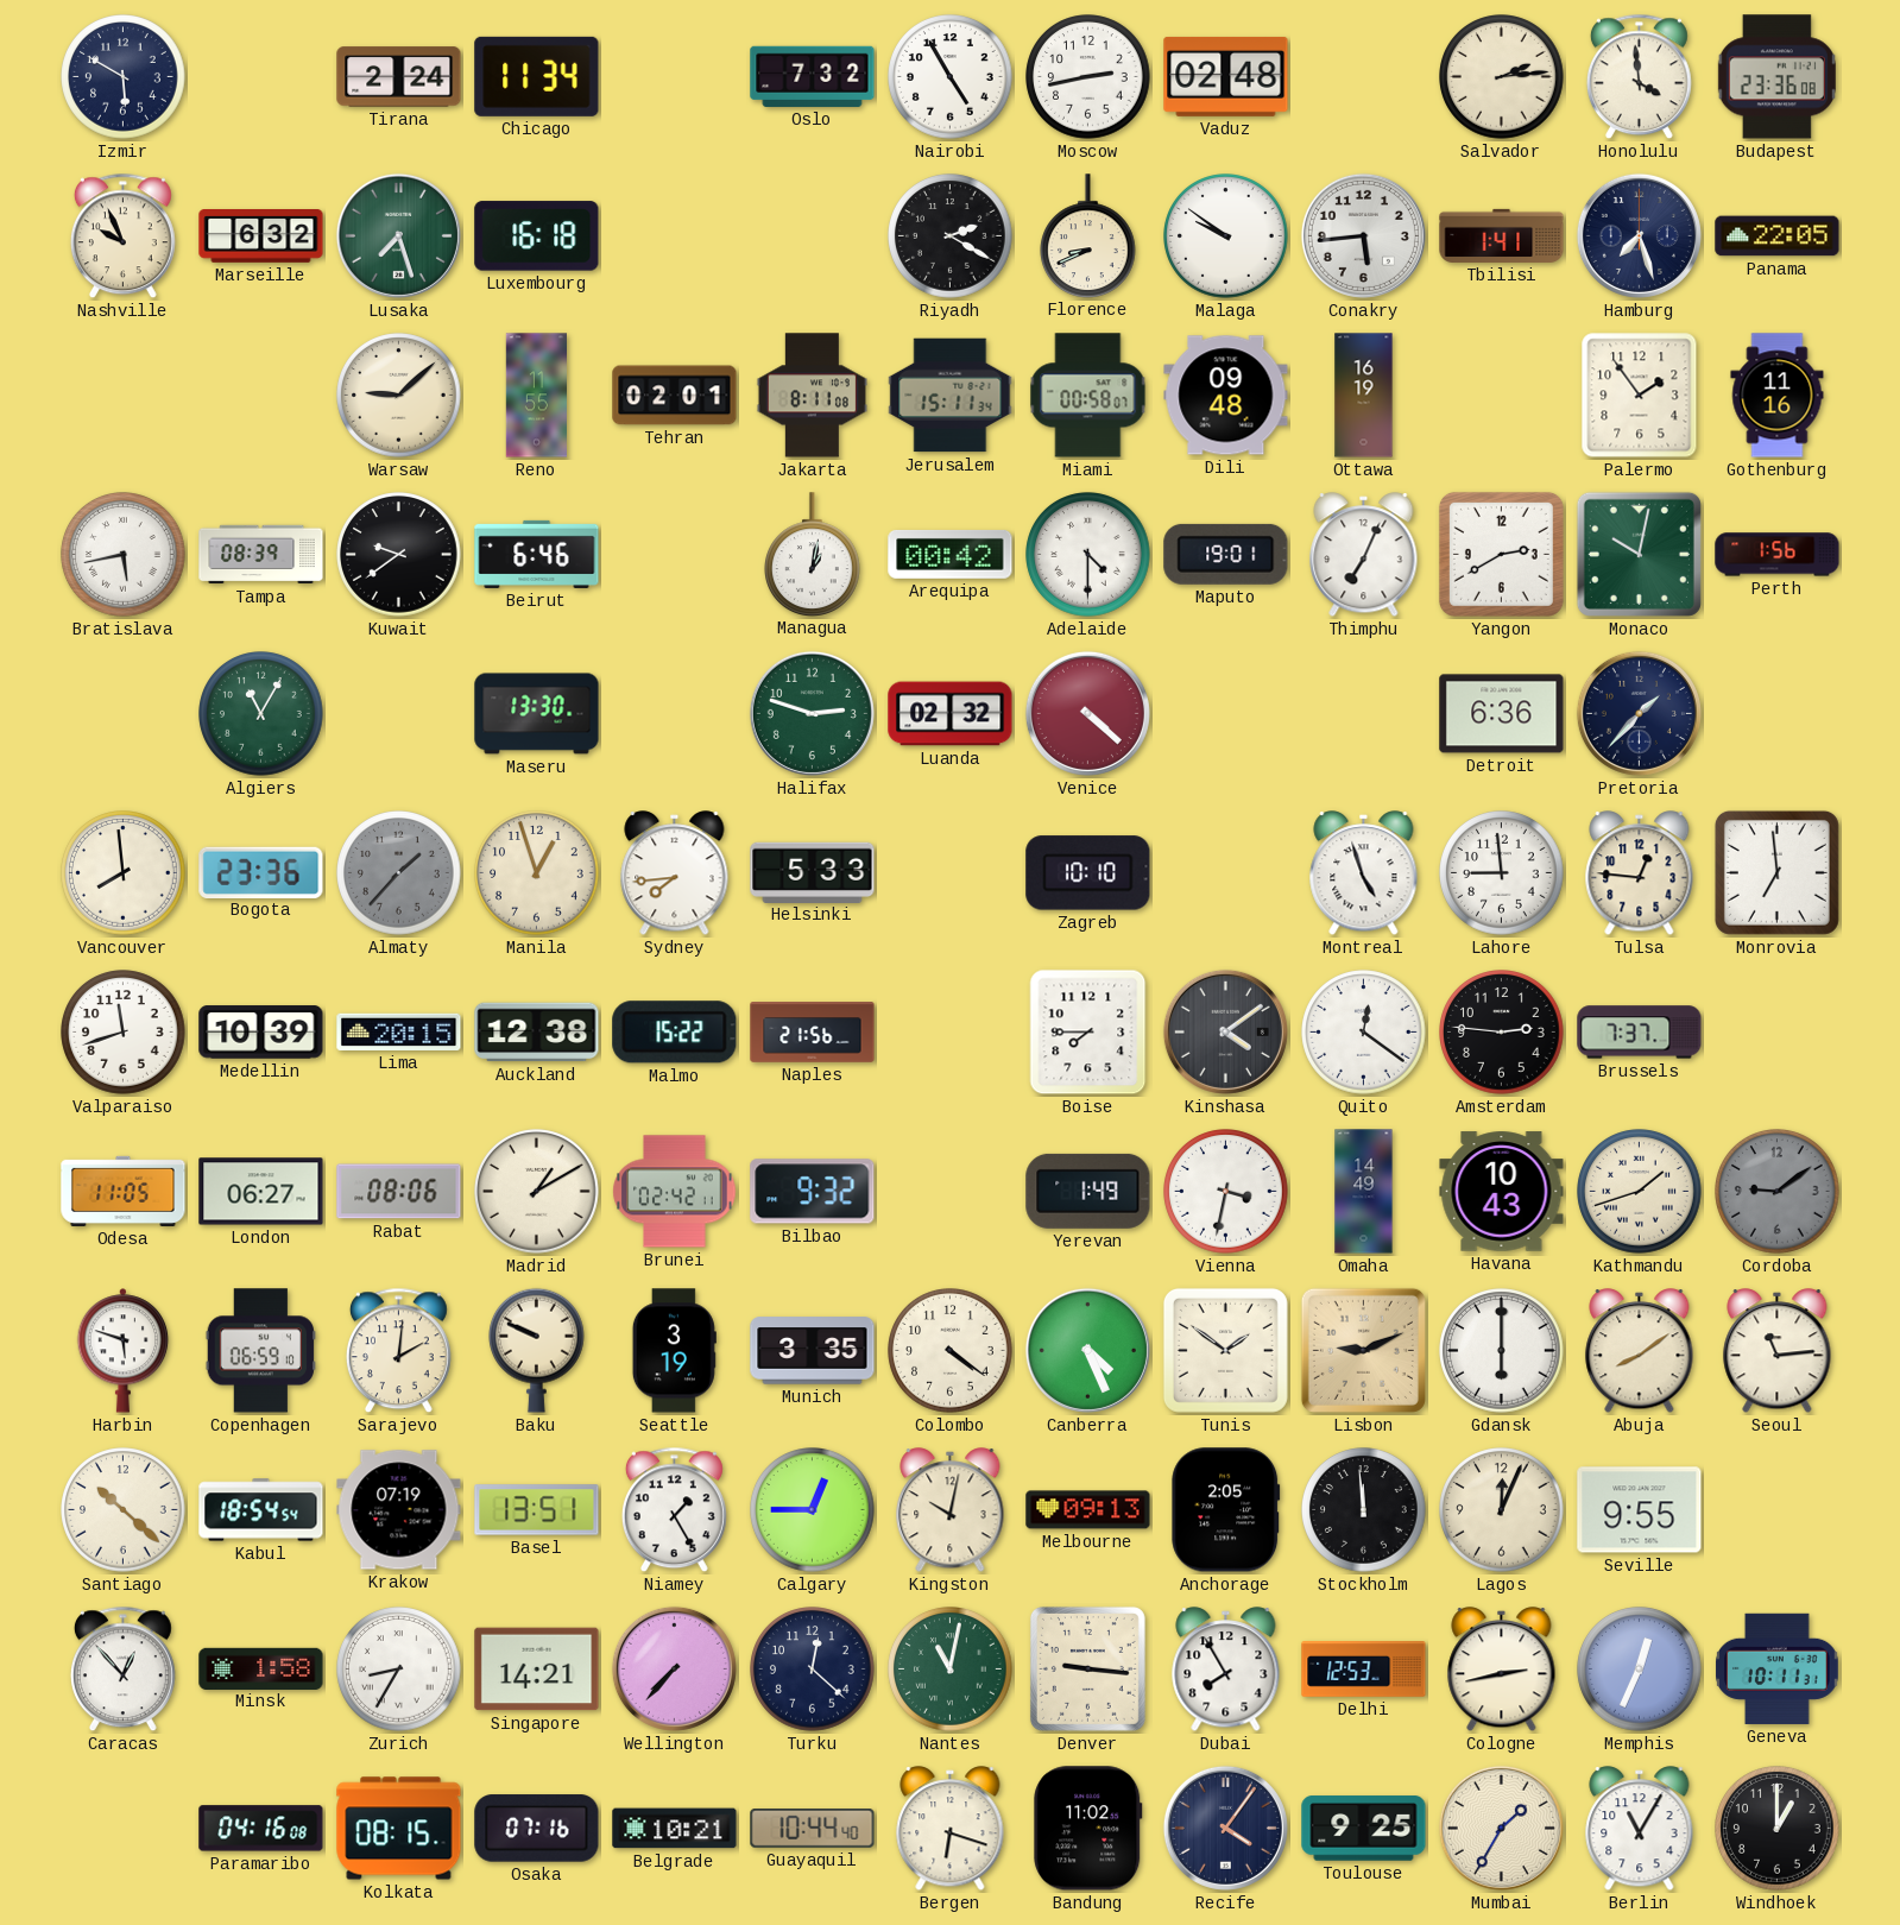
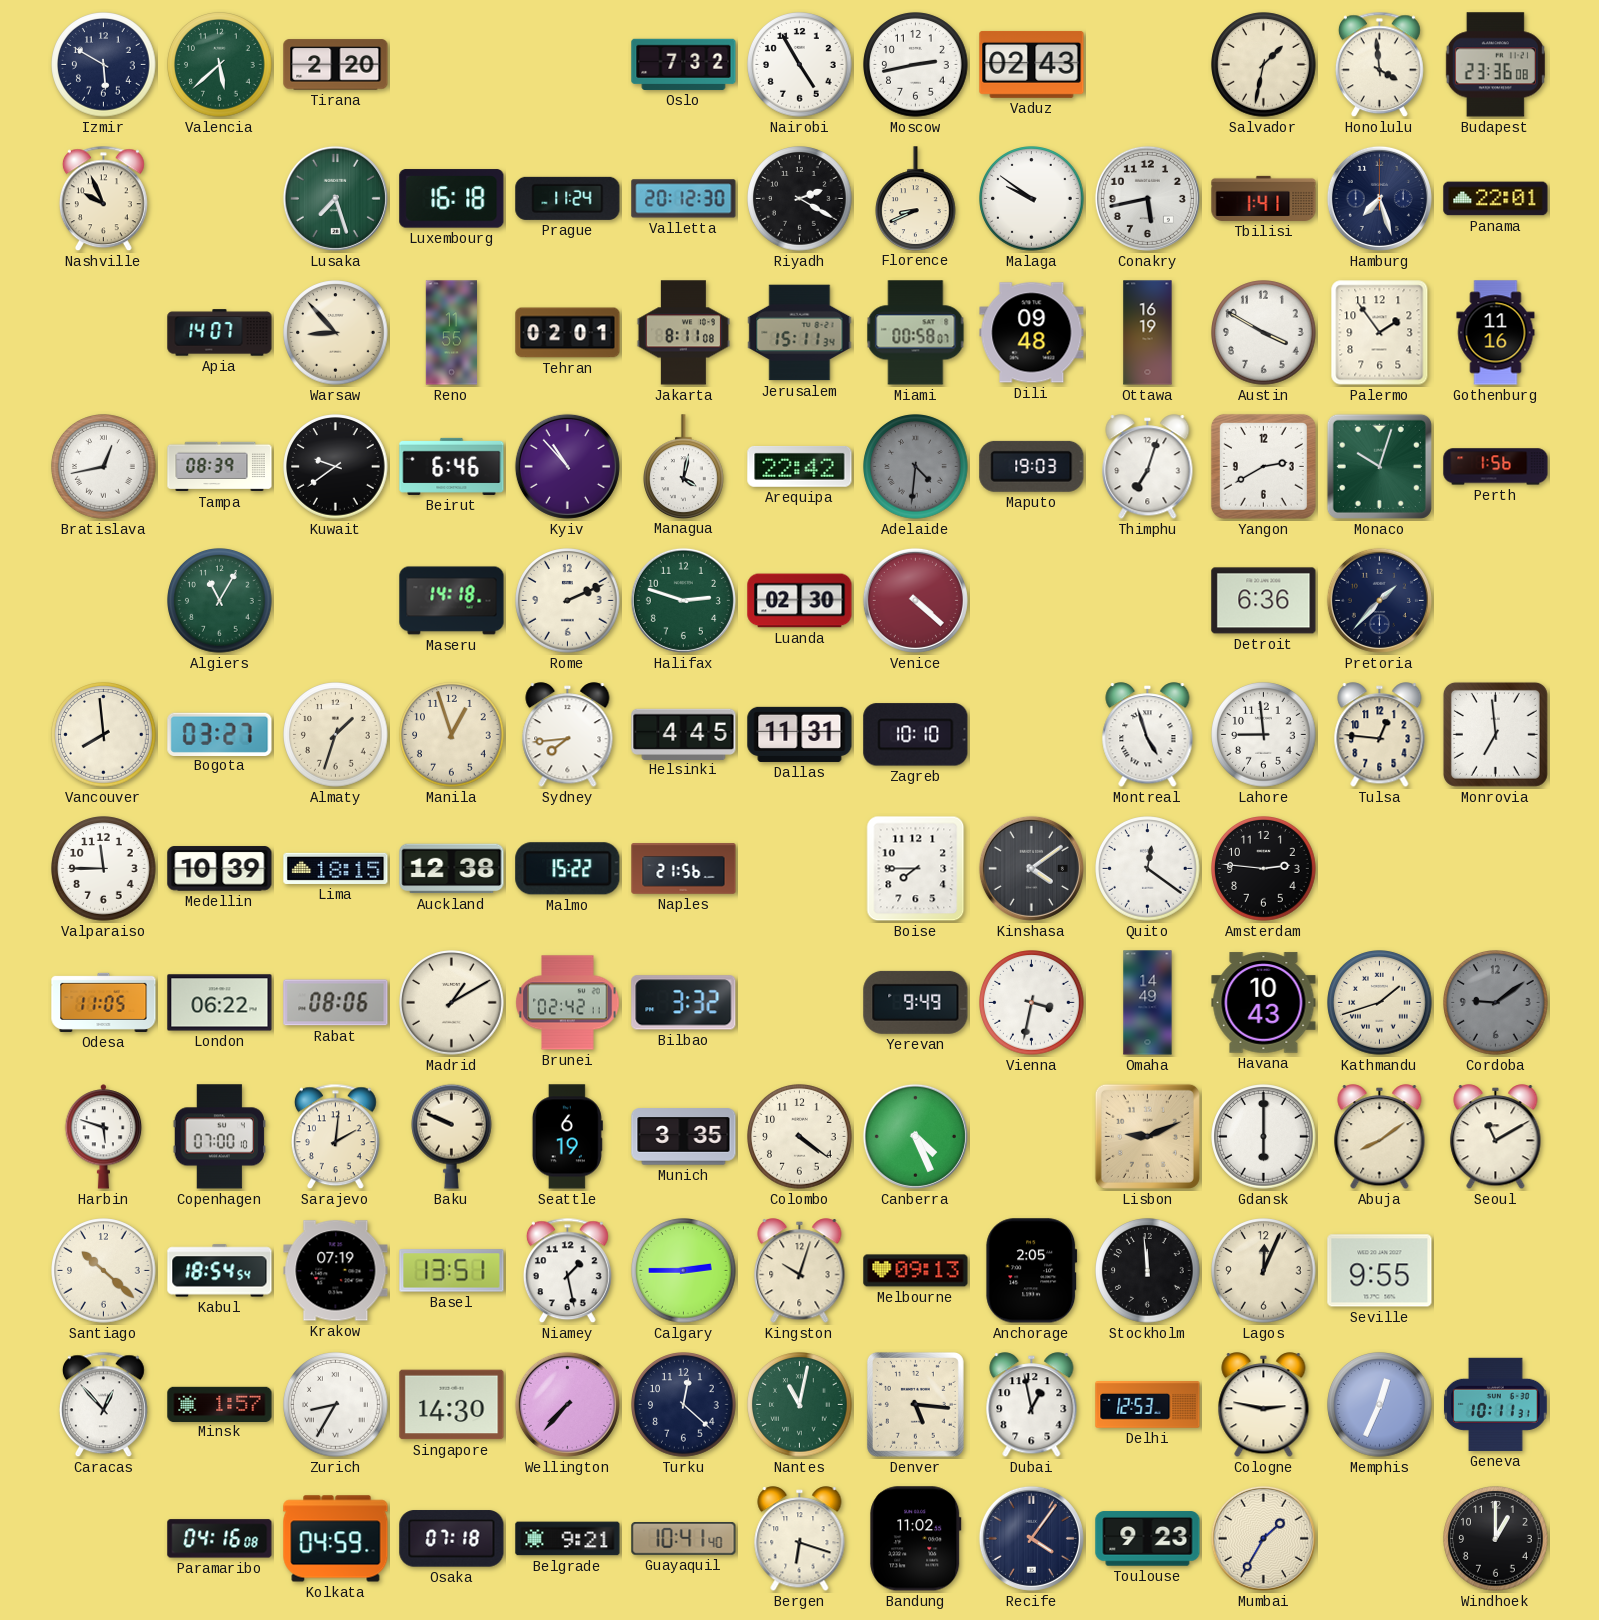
Valencia: none -> 5:38 (220, 65)
Tirana: 2:24 -> 2:20 (336, 65)
Chicago: 11:34 -> none (537, 76)
Vaduz: 02:48 -> 02:43 (1032, 64)
Salvador: 2:14 -> 1:32 (1264, 65)
Marseille: 6:32 -> none (261, 236)
Prague: none -> 11:24 (568, 198)
Valletta: none -> 20:12 (684, 199)
Conakry: 5:44 -> 5:43 (1147, 198)
Panama: 22:05 -> 22:01 (1496, 199)
Apia: none -> 14:07 (220, 333)
Warsaw: 9:08 -> 8:53 (336, 333)
Austin: none -> 3:50 (1264, 333)
Bratislava: 5:43 -> 12:43 (104, 467)
Kyiv: none -> 10:53 (567, 466)
Managua: 1:02 -> 4:02 (684, 466)
Arequipa: 00:42 -> 22:42 (800, 466)
Adelaide: 4:30 -> 4:31 (916, 467)
Adelaide dial: white -> grey (916, 467)
Maputo: 19:01 -> 19:03 (1032, 466)
Thimphu: 7:04 -> 7:03 (1148, 467)
Monaco: 10:02 -> 10:03 (1379, 466)
Maseru: 13:30 -> 14:18 (452, 601)
Rome: none -> 2:11 (568, 601)
Luanda: 02:32 -> 02:30 (800, 601)
Bogota: 23:36 -> 03:27 (220, 734)
Almaty: 1:37 -> 1:33 (336, 735)
Almaty dial: grey -> cream (336, 735)
Helsinki: 5:33 -> 4:45 (684, 734)
Dallas: none -> 11:31 (800, 734)
Valparaiso: 11:42 -> 11:45 (104, 869)
Lima: 20:15 -> 18:15 (336, 868)
Brussels: 7:37 -> none (1640, 1033)
London: 06:27 -> 06:22 (220, 1003)
Bilbao: 9:32 -> 3:32 (684, 1003)
Yerevan: 1:49 -> 9:49 (916, 1002)
Copenhagen: 06:59 -> 07:00 (219, 1137)
Seattle: 3:19 -> 6:19 (567, 1137)
Tunis: 1:51 -> none (1225, 1350)
Seoul: 11:14 -> 11:10 (1496, 1137)
Niamey: 1:25 -> 1:28 (567, 1271)
Calgary: 12:45 -> 2:45 (684, 1271)
Kingston: 10:02 -> 10:03 (800, 1271)
Minsk: 1:58 -> 1:57 (220, 1404)
Singapore: 14:21 -> 14:30 (452, 1405)
Denver: 9:16 -> 5:16 (915, 1404)
Dubai: 7:55 -> 12:58 (1032, 1405)
Cologne: 2:43 -> 2:47 (1264, 1405)
Kolkata: 08:15 -> 04:59 (336, 1539)
Osaka: 07:16 -> 07:18 (452, 1539)
Belgrade: 10:21 -> 9:21 (568, 1539)
Guayaquil: 10:44 -> 10:41 (684, 1539)
Toulouse: 9:25 -> 9:23 (1148, 1539)
Berlin: 11:05 -> none (1640, 1829)
